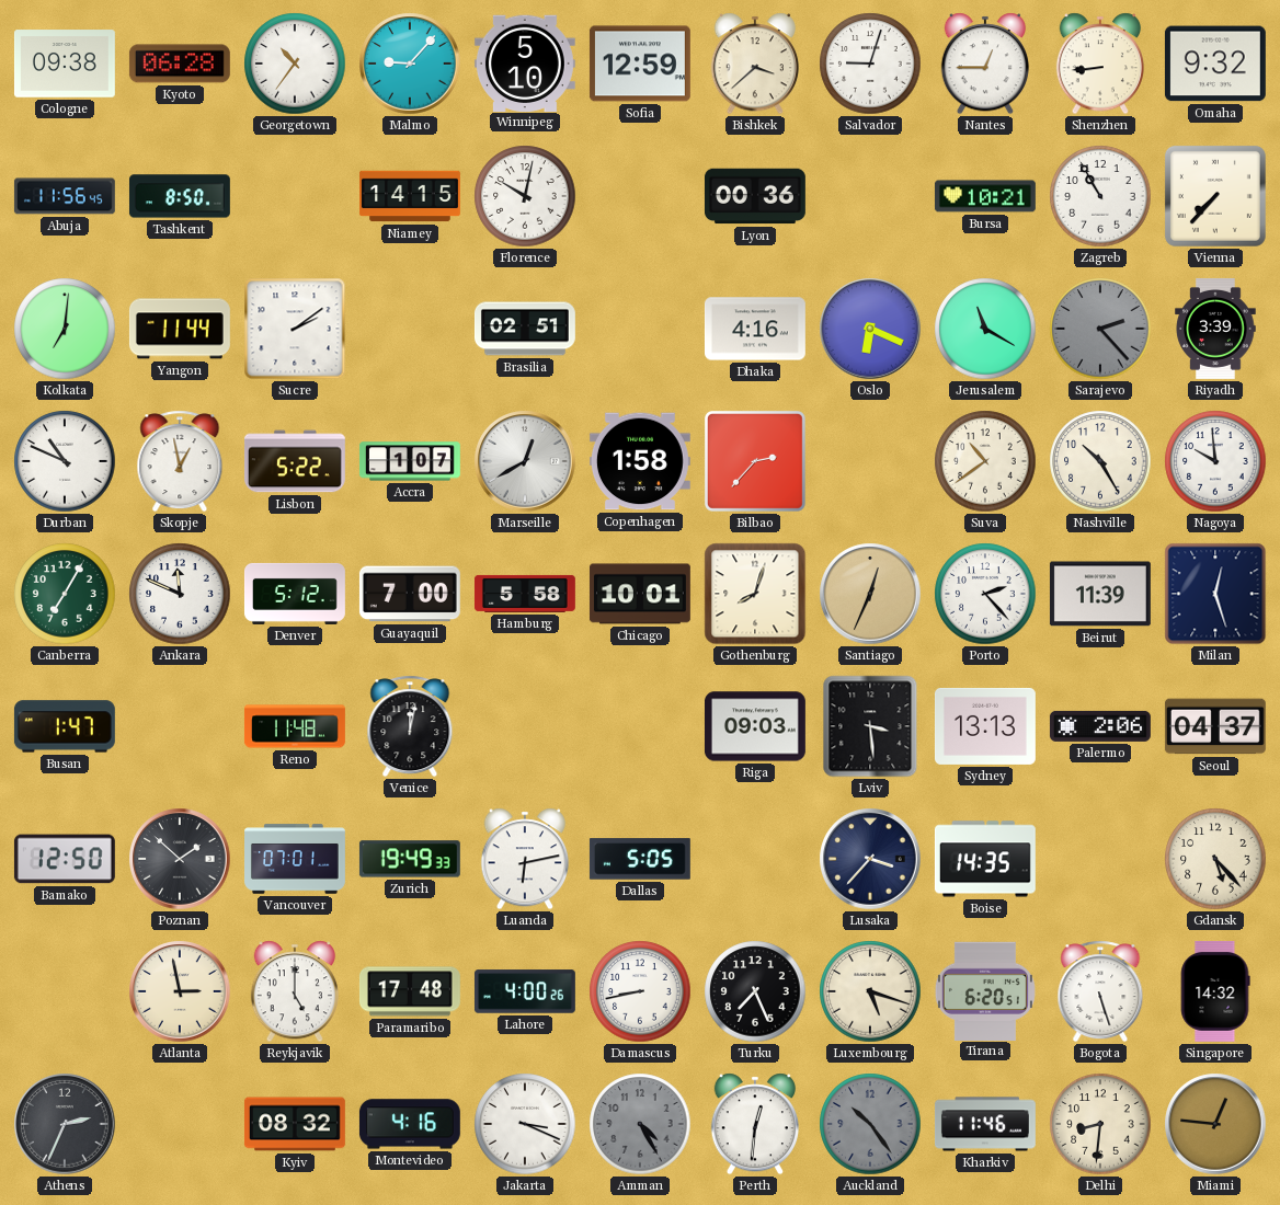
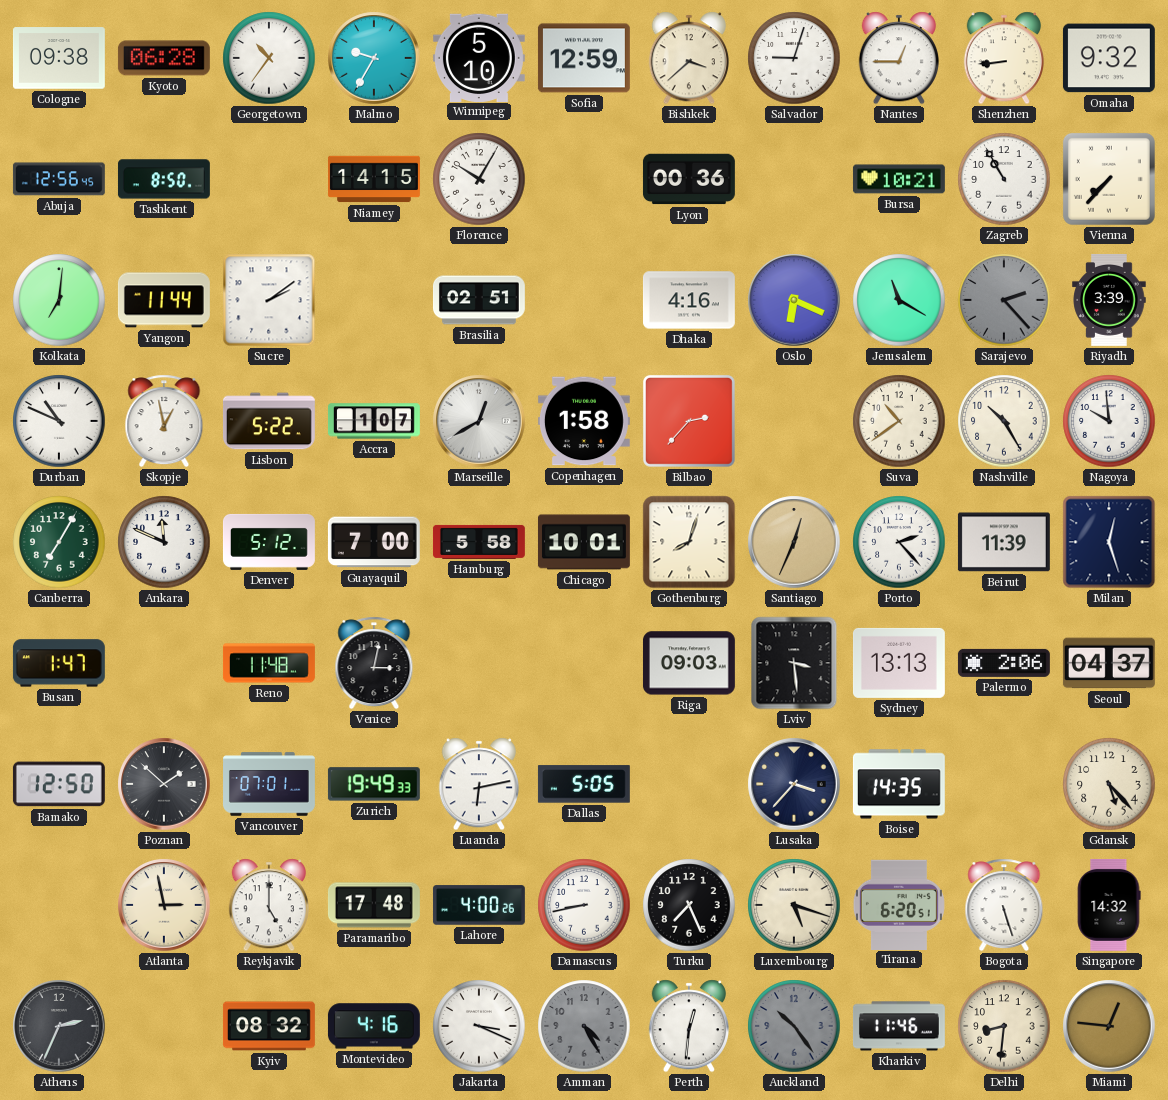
Malmo: 9:07 -> 9:35 (374, 58)
Abuja: 11:56 -> 12:56 (59, 179)
Florence: 10:02 -> 10:05 (479, 179)
Venice: 12:02 -> 3:02 (374, 663)
